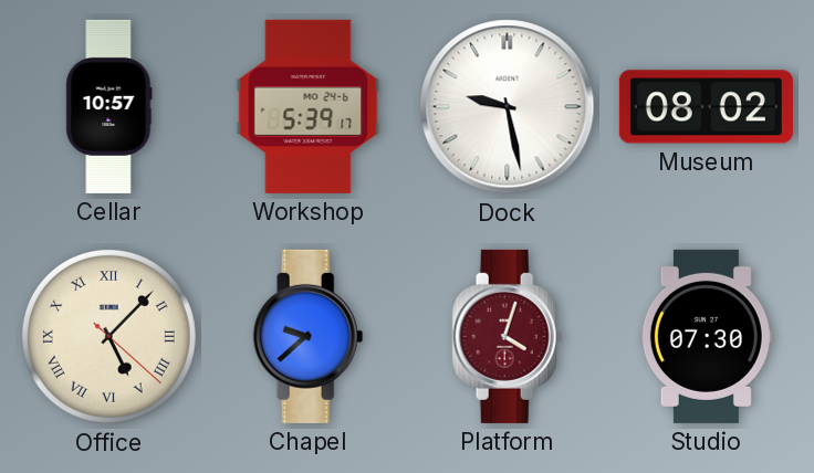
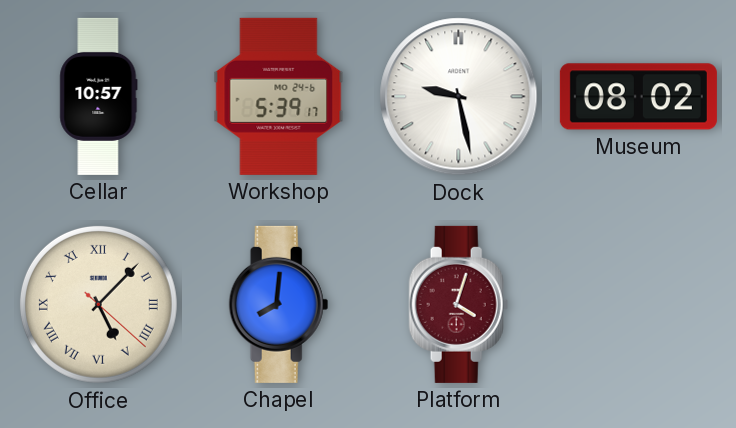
Chapel: 9:38 -> 8:01 (279, 304)
Studio: 07:30 -> none (706, 336)
